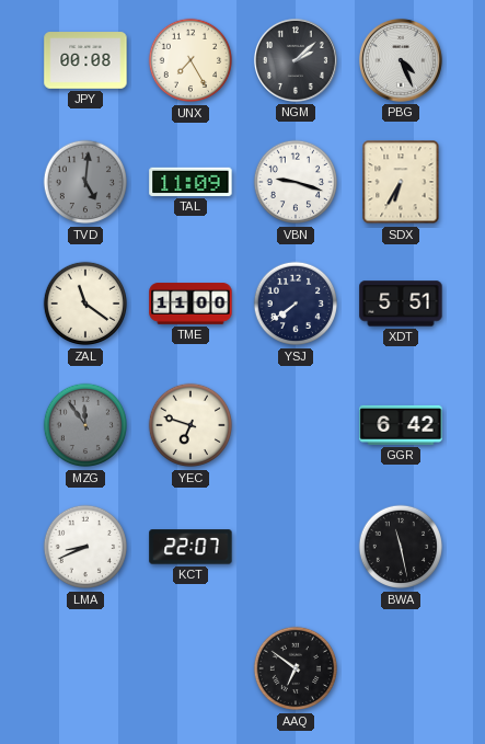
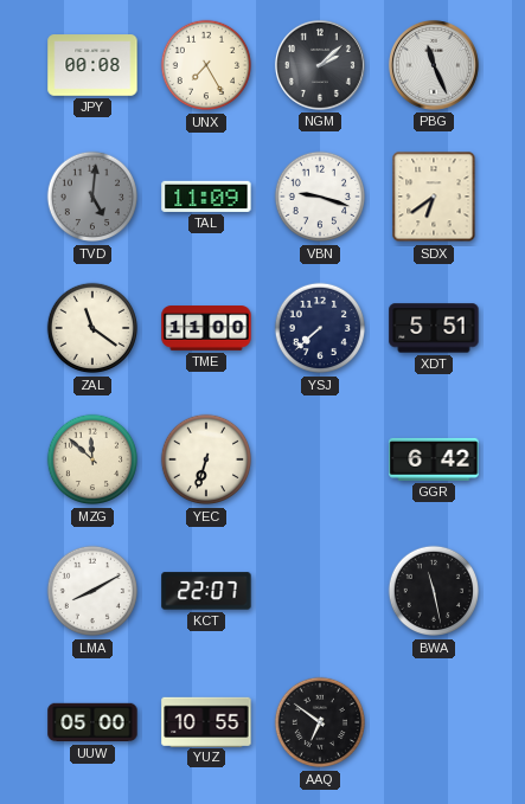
PBG: 4:26 -> 11:26 (434, 65)
SDX: 6:35 -> 6:39 (434, 197)
YSJ: 7:39 -> 7:38 (320, 328)
MZG: 11:54 -> 11:52 (92, 459)
MZG dial: grey -> cream (92, 459)
YEC: 6:48 -> 6:33 (206, 459)
LMA: 8:41 -> 8:10 (92, 591)
UUW: none -> 05:00 (92, 722)
YUZ: none -> 10:55 (206, 721)
